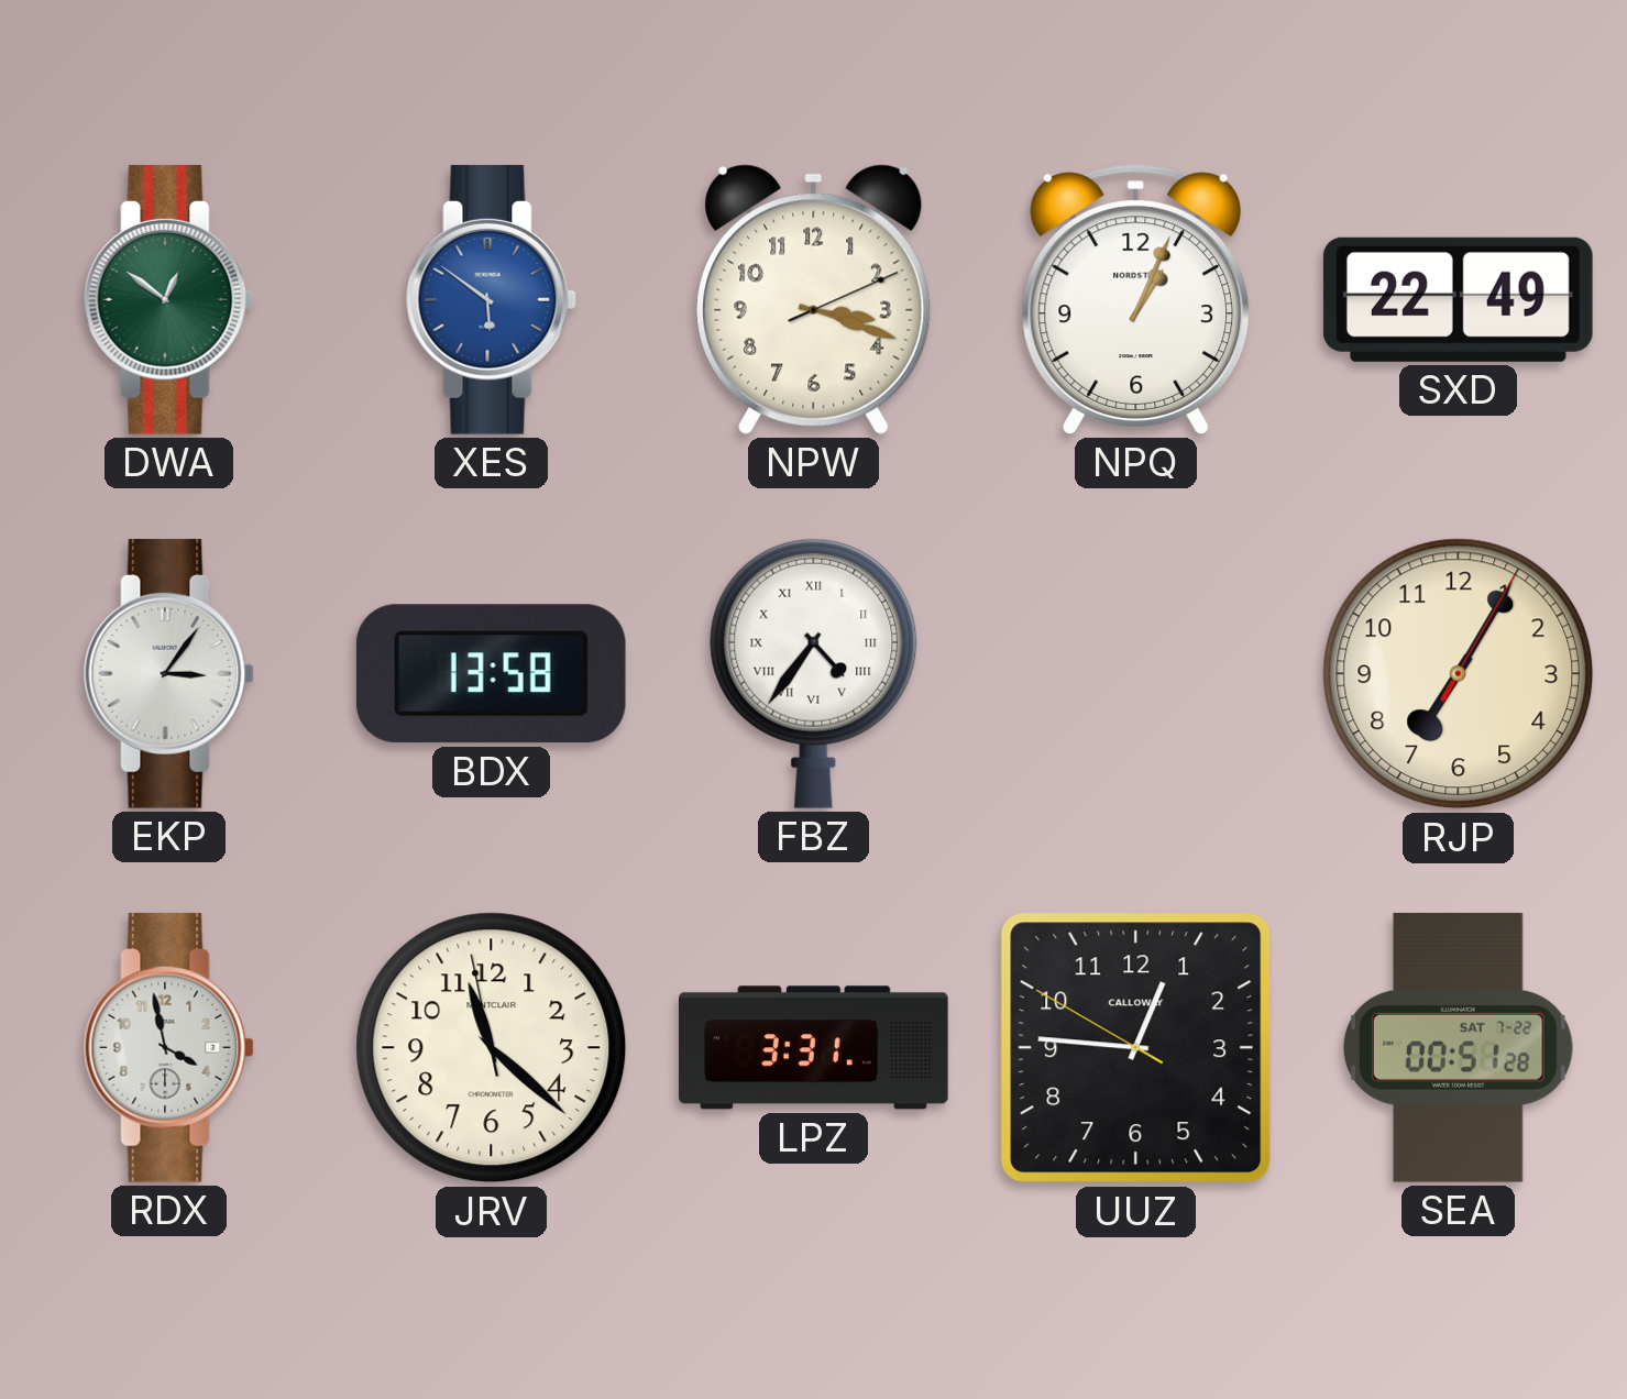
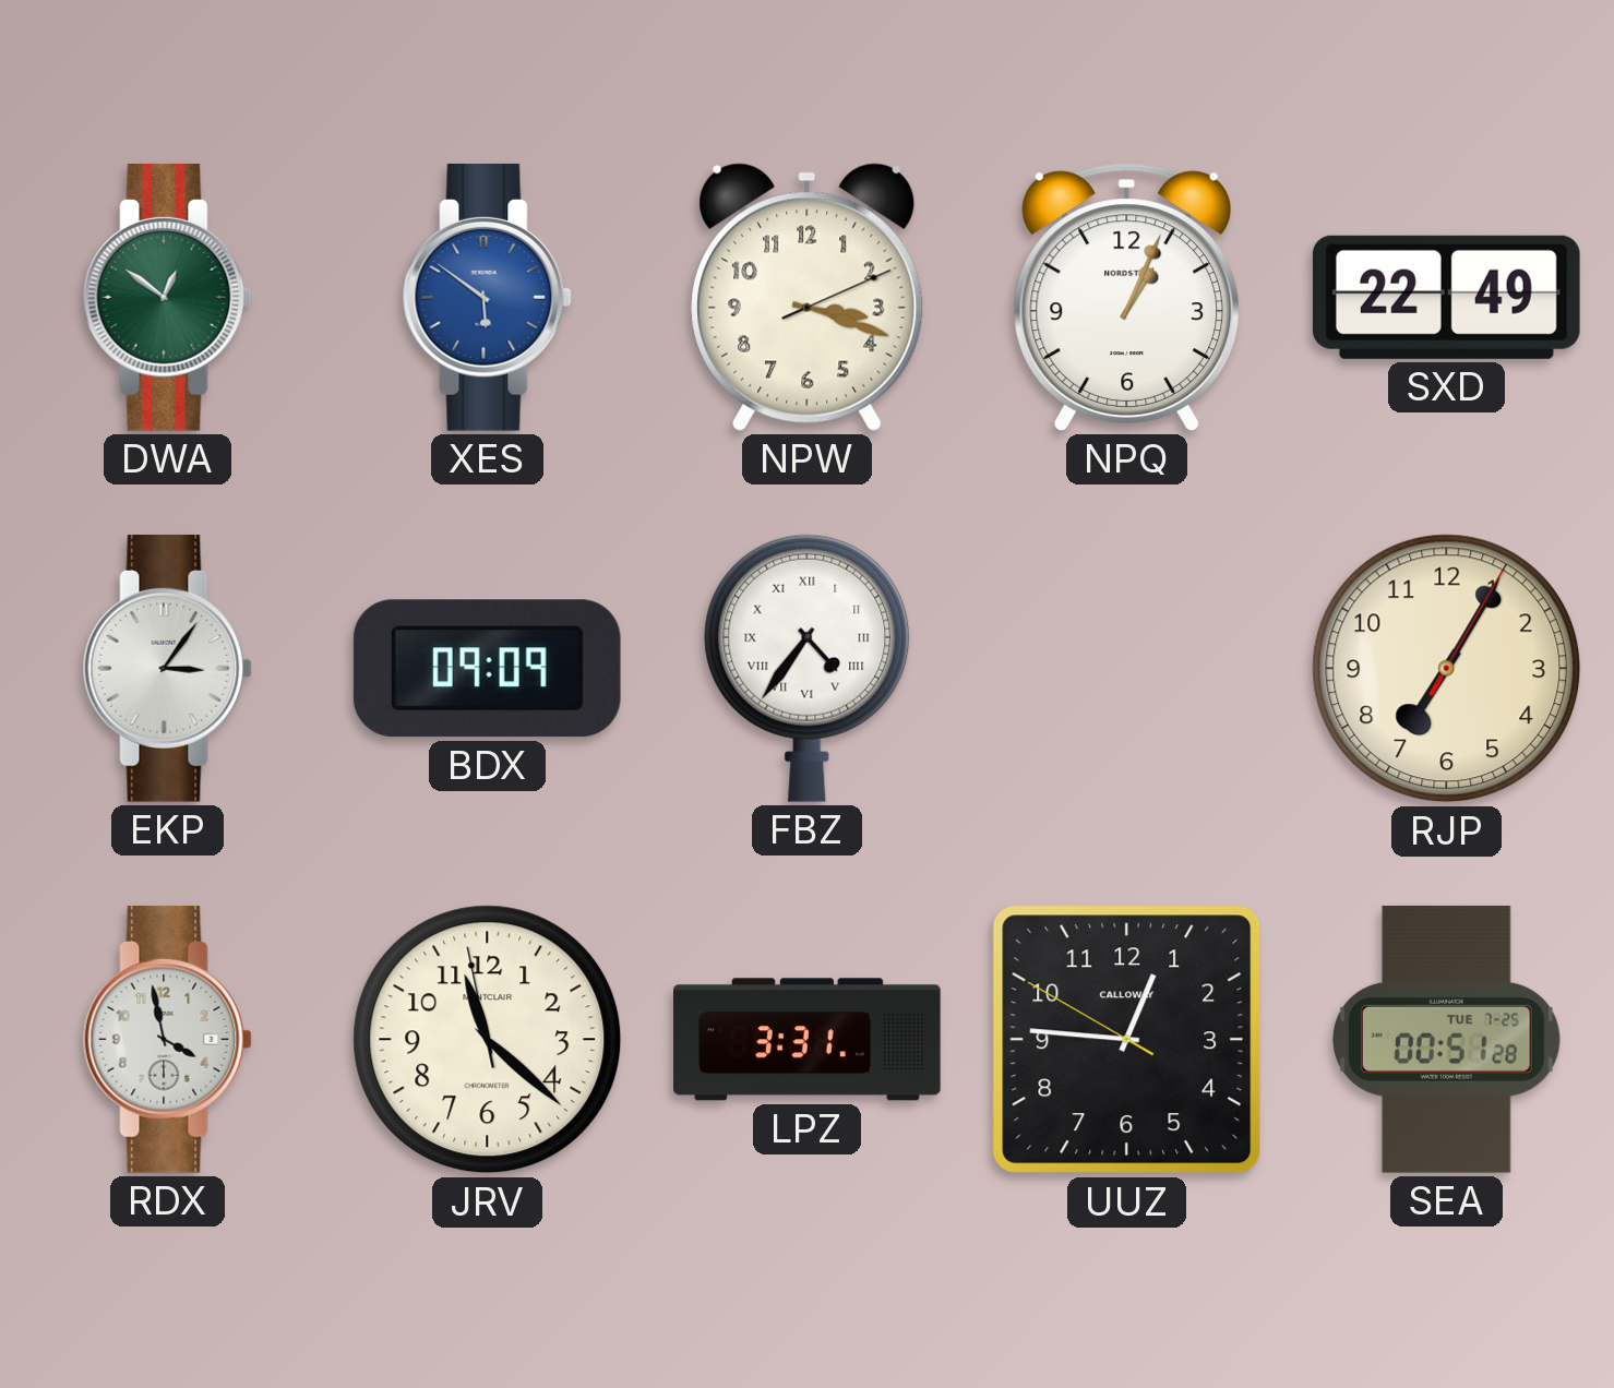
BDX: 13:58 -> 09:09 (487, 669)
SEA date: SAT 7-22 -> TUE 7-25 (1447, 1039)
